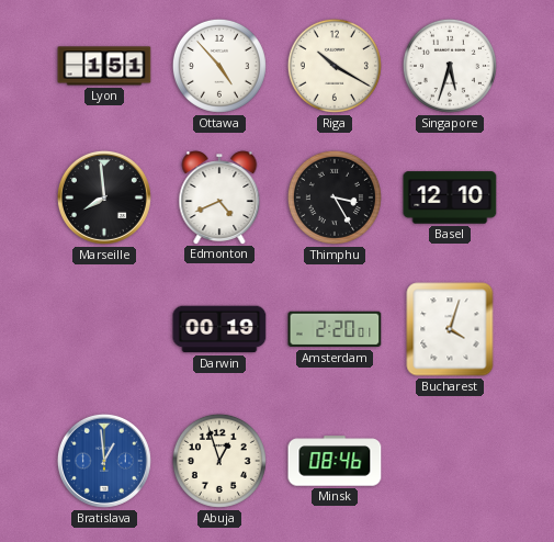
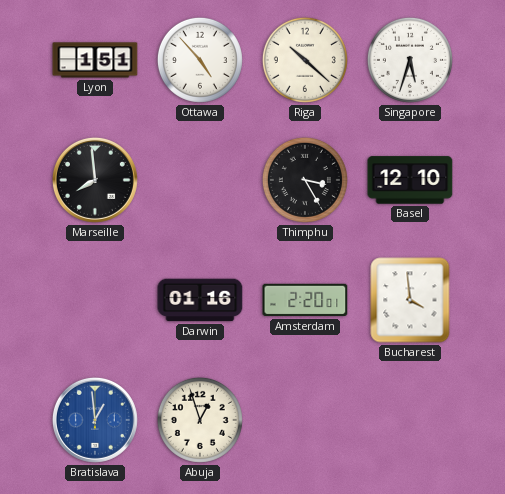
Riga: 10:20 -> 10:22 (305, 60)
Edmonton: 4:41 -> none (219, 197)
Darwin: 00:19 -> 01:16 (200, 300)
Bucharest: 4:03 -> 3:59 (410, 300)
Minsk: 08:46 -> none (335, 461)
